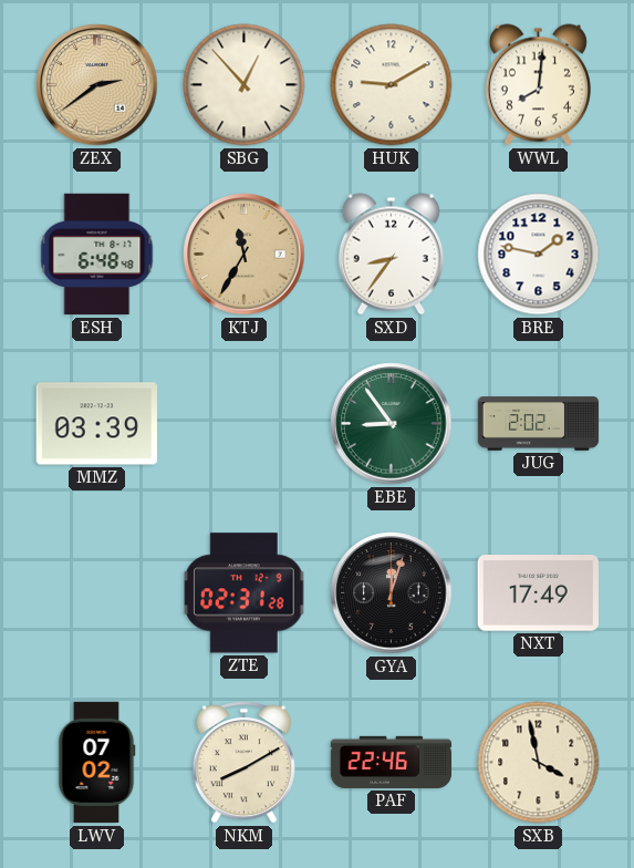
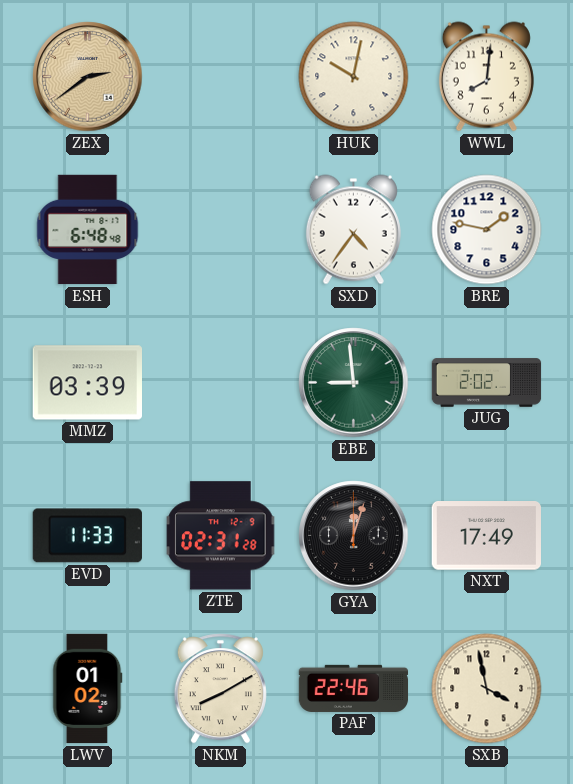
SBG: 12:53 -> none (245, 85)
HUK: 9:10 -> 10:02 (354, 77)
KTJ: 11:35 -> none (245, 255)
SXD: 8:36 -> 4:36 (353, 230)
EBE: 8:54 -> 8:59 (354, 383)
EVD: none -> 11:33 (87, 536)
LWV: 07:02 -> 01:02 (88, 689)
